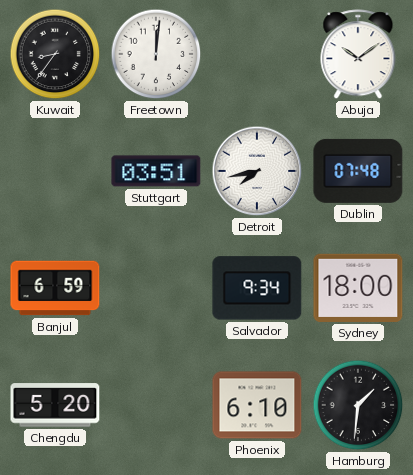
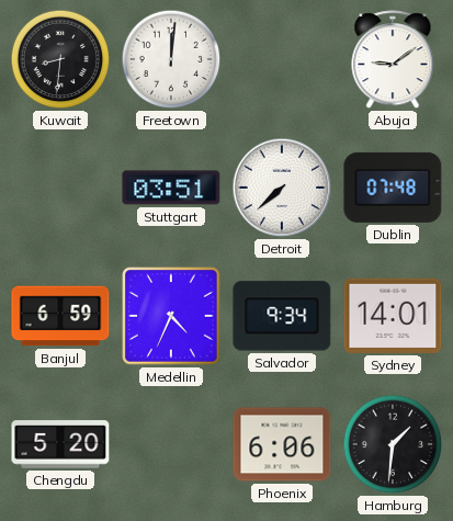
Kuwait: 8:36 -> 8:31 (60, 59)
Abuja: 10:09 -> 9:09 (393, 60)
Detroit: 7:43 -> 7:38 (282, 188)
Medellin: none -> 4:34 (172, 317)
Sydney: 18:00 -> 14:01 (393, 316)
Phoenix: 6:10 -> 6:06 (282, 444)
